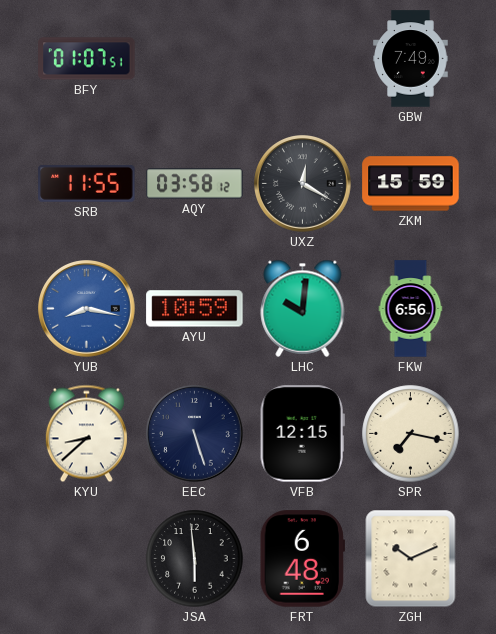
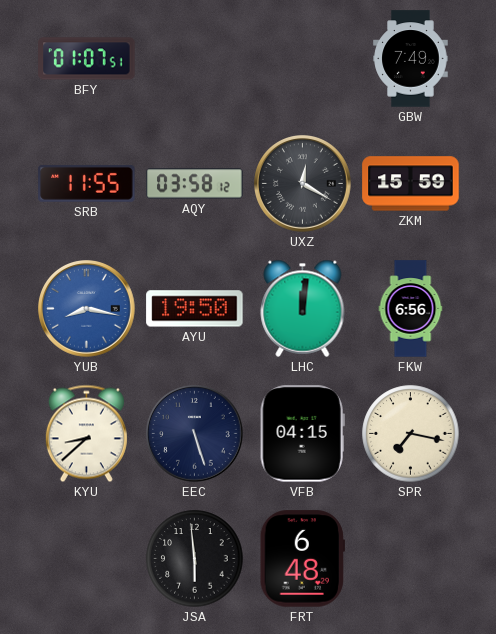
AYU: 10:59 -> 19:50 (195, 309)
LHC: 10:01 -> 12:01 (303, 308)
VFB: 12:15 -> 04:15 (302, 434)
ZGH: 10:11 -> none (411, 559)
